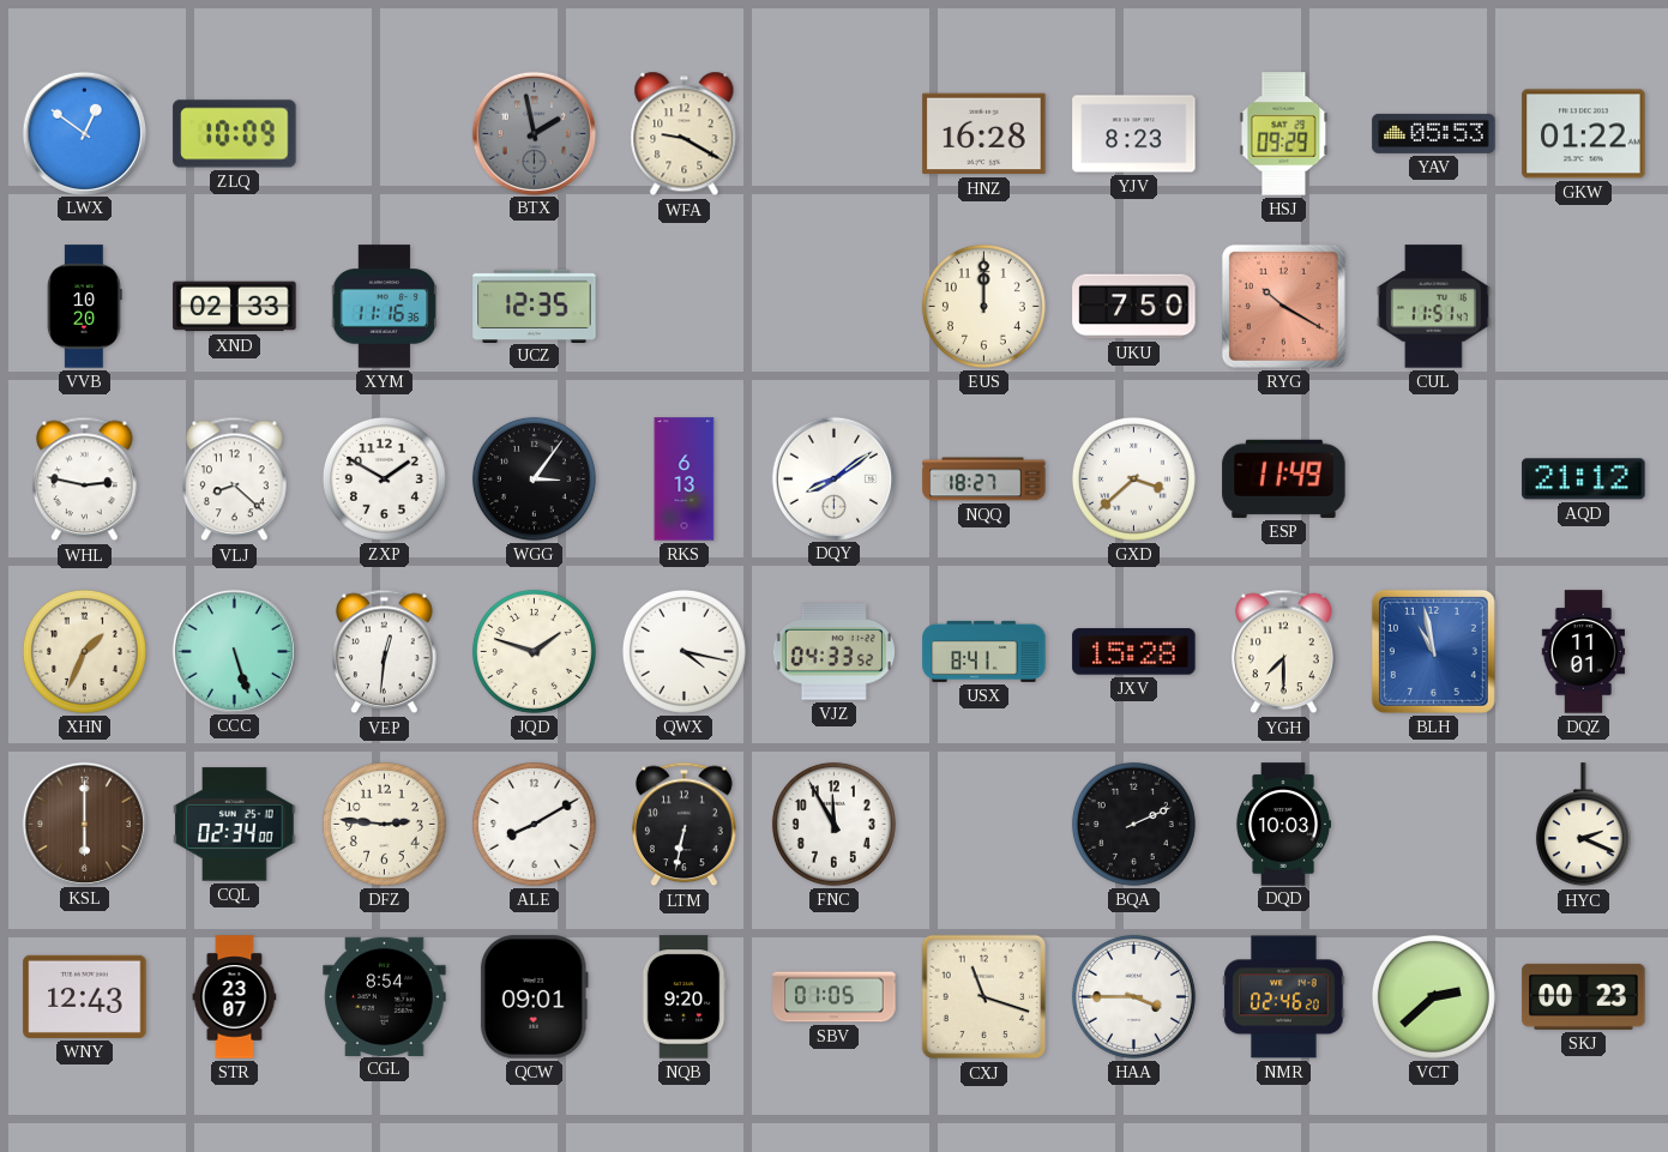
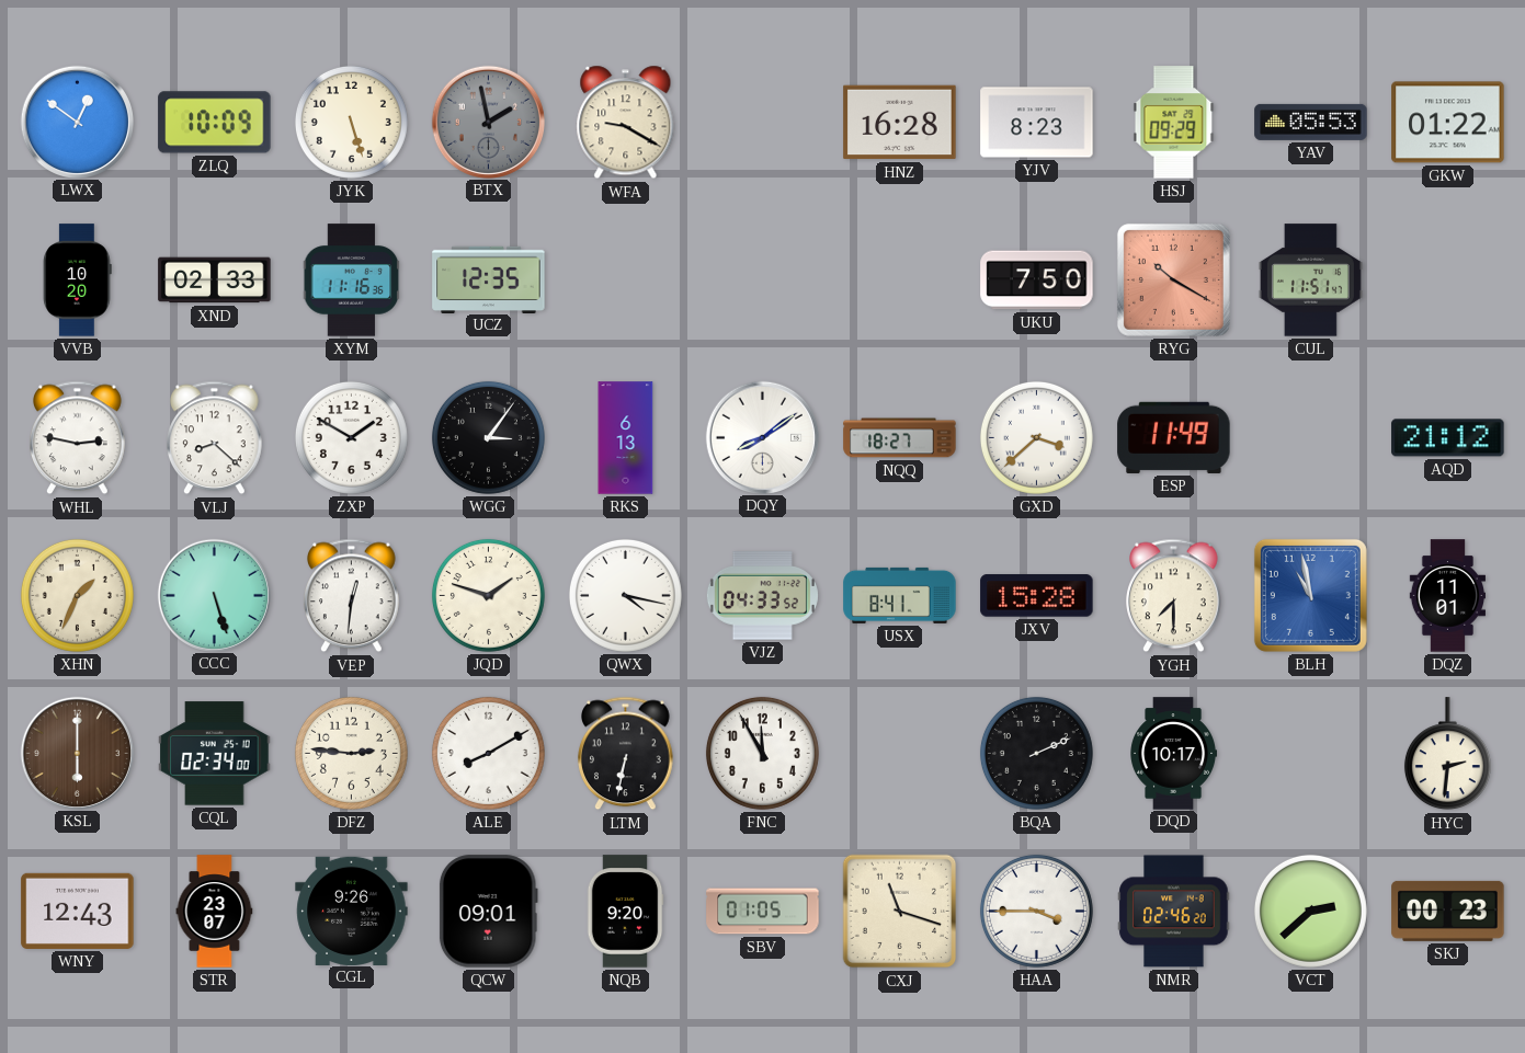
JYK: none -> 5:27 (351, 122)
EUS: 12:00 -> none (983, 306)
DQD: 10:03 -> 10:17 (1173, 754)
HYC: 2:19 -> 2:31 (1447, 754)
CGL: 8:54 -> 9:26 (352, 911)
